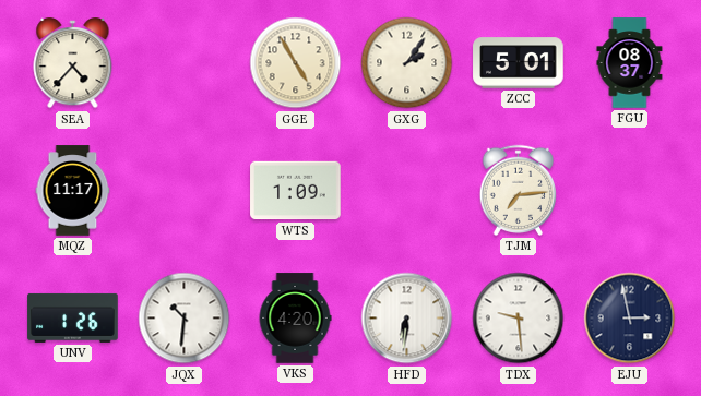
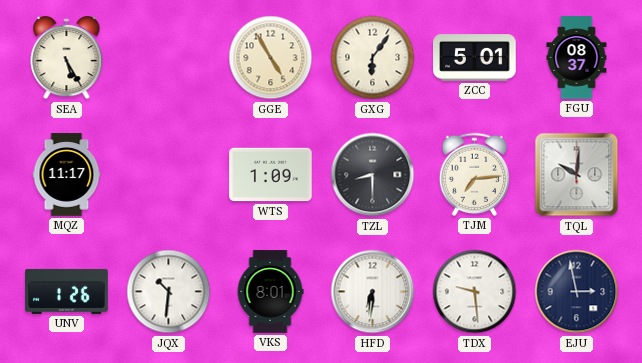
SEA: 4:37 -> 5:25 (67, 59)
GXG: 2:06 -> 6:06 (373, 58)
TZL: none -> 8:30 (373, 175)
TQL: none -> 10:01 (577, 175)
VKS: 4:20 -> 8:01 (270, 292)
